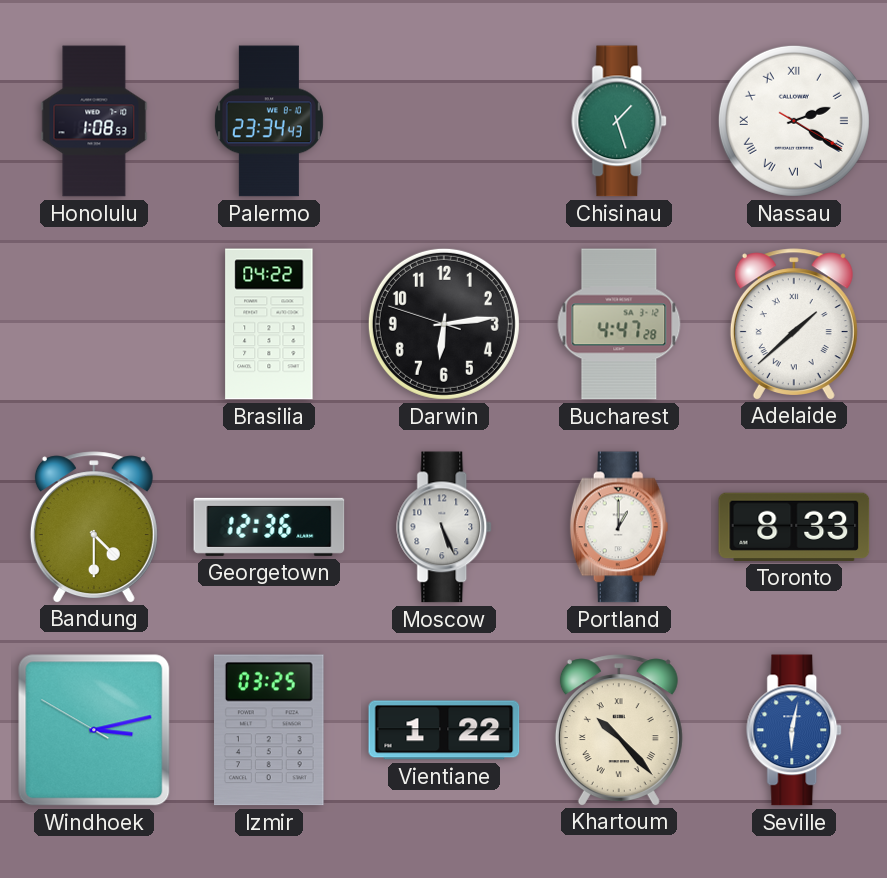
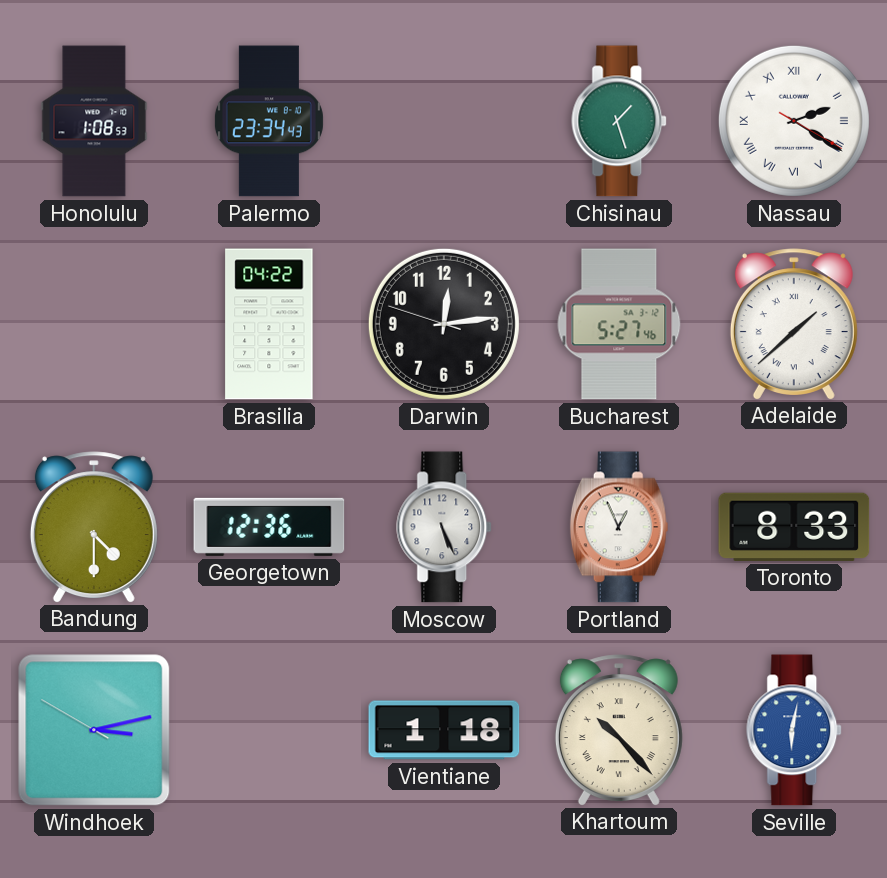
Darwin: 6:13 -> 12:13 (444, 324)
Bucharest: 4:47 -> 5:27 (619, 324)
Portland: 1:00 -> 12:56 (619, 527)
Izmir: 03:25 -> none (270, 730)
Vientiane: 1:22 -> 1:18 (444, 730)
